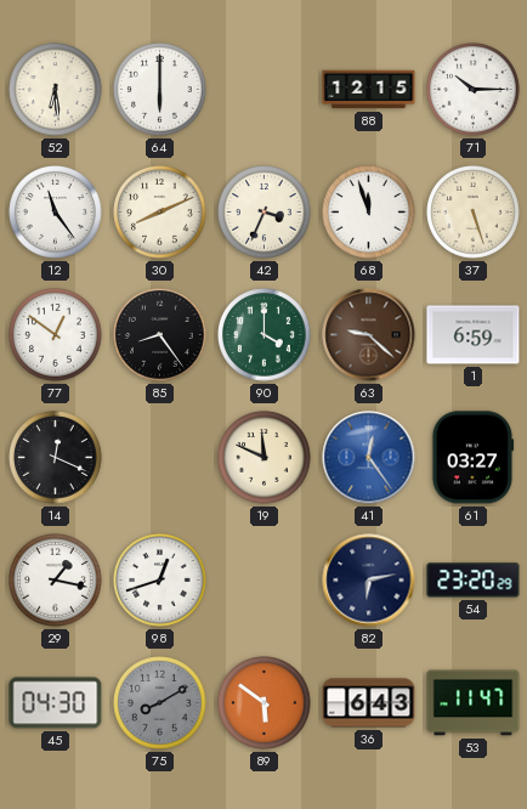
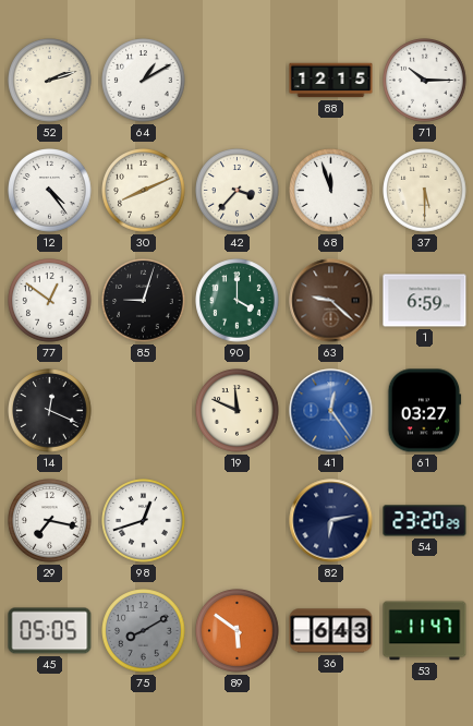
52: 6:29 -> 2:12 (50, 81)
64: 6:00 -> 1:10 (144, 81)
12: 11:24 -> 4:24 (50, 191)
42: 3:34 -> 3:37 (238, 191)
37: 5:27 -> 5:30 (425, 191)
85: 8:24 -> 9:03 (144, 301)
29: 1:17 -> 7:17 (50, 521)
45: 04:30 -> 05:05 (50, 631)
